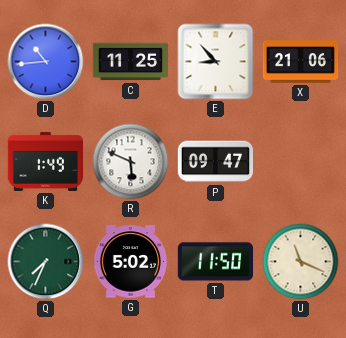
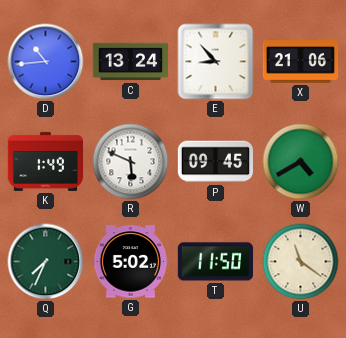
C: 11:25 -> 13:24 (131, 62)
P: 09:47 -> 09:45 (216, 162)
W: none -> 4:40 (301, 162)
U: 11:19 -> 11:21 (301, 262)
